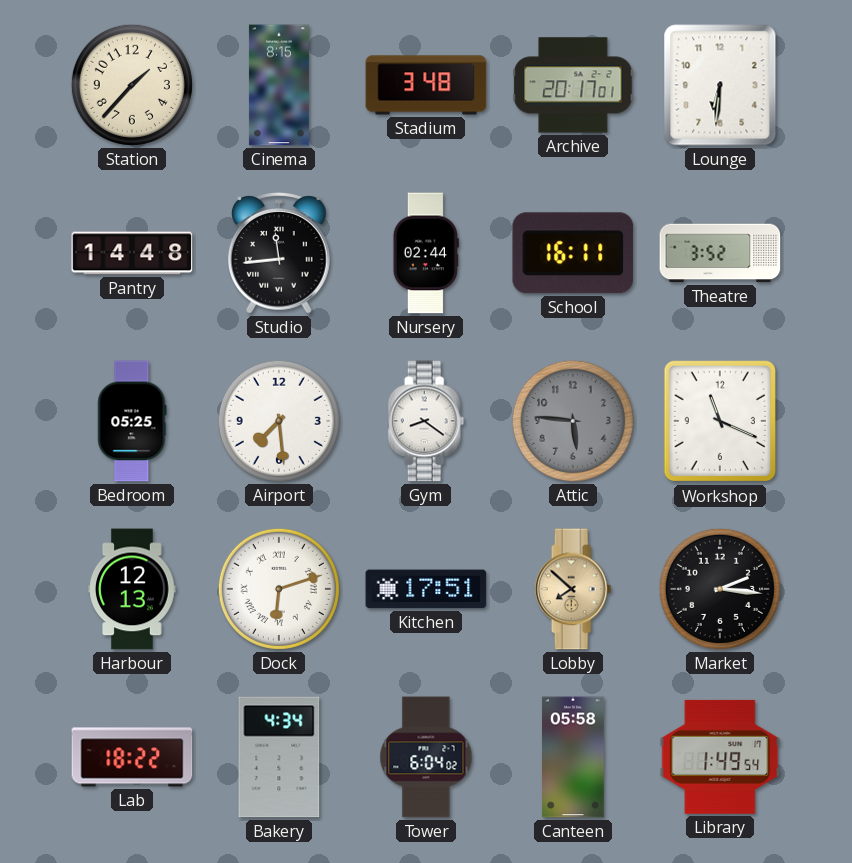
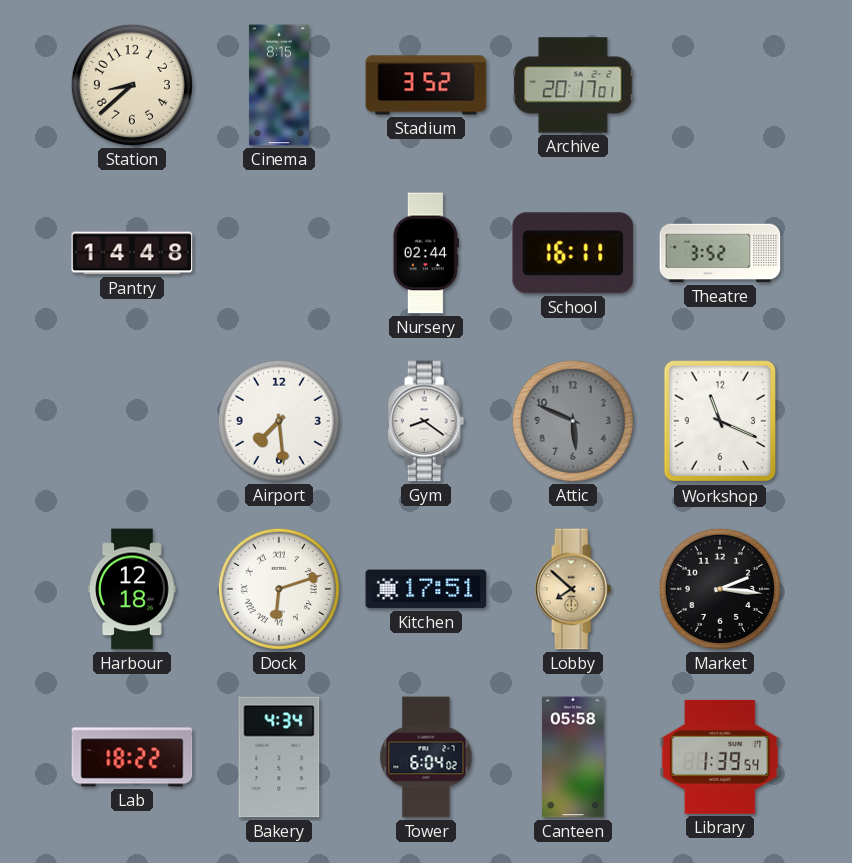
Station: 1:37 -> 8:38 (132, 85)
Stadium: 3:48 -> 3:52 (426, 85)
Lounge: 6:31 -> none (720, 85)
Studio: 11:44 -> none (280, 254)
Bedroom: 05:25 -> none (132, 421)
Attic: 5:46 -> 5:49 (573, 421)
Harbour: 12:13 -> 12:18 (132, 589)
Library: 1:49 -> 1:39 (720, 757)
